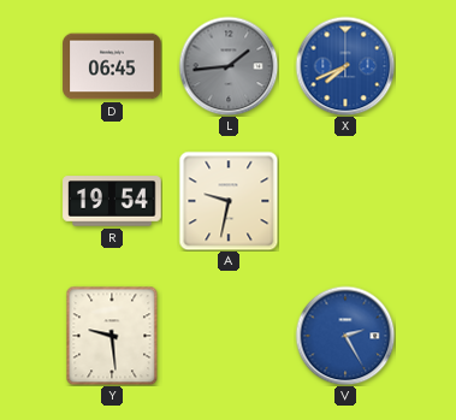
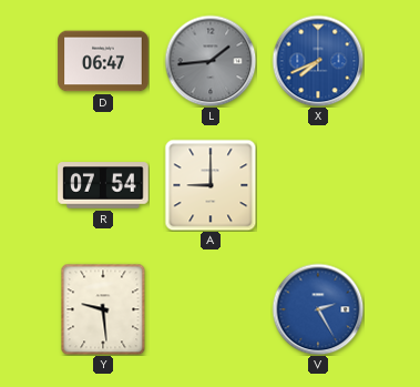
D: 06:45 -> 06:47 (103, 61)
R: 19:54 -> 07:54 (103, 185)
A: 9:32 -> 9:00 (211, 185)
